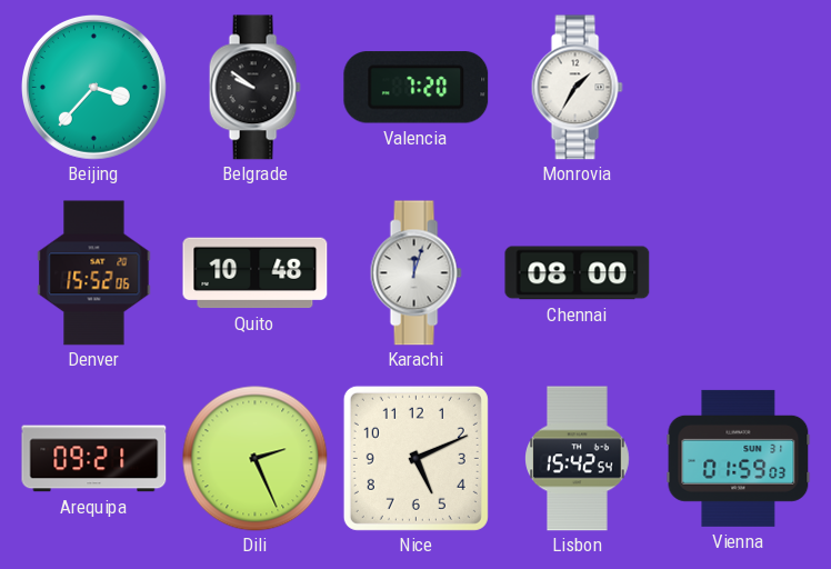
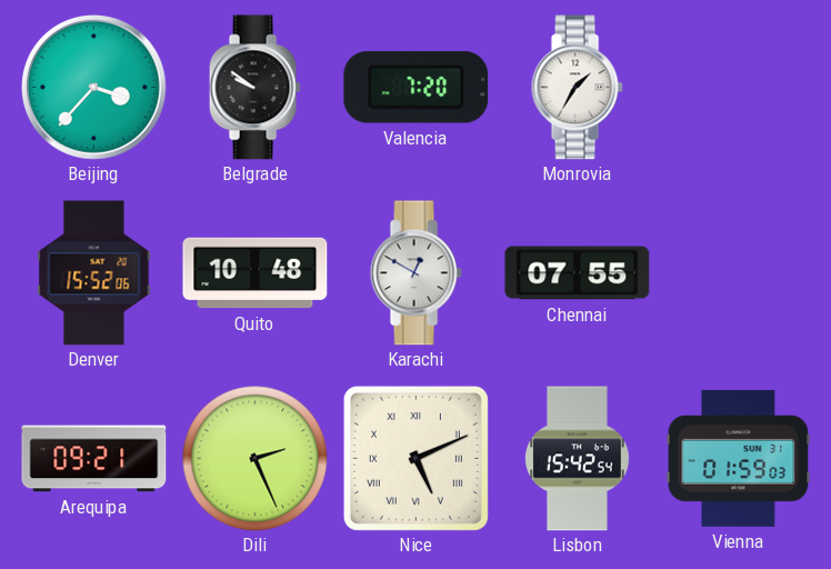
Karachi: 12:03 -> 12:50 (416, 273)
Chennai: 08:00 -> 07:55 (578, 273)
Nice numerals: Arabic -> Roman (416, 458)
